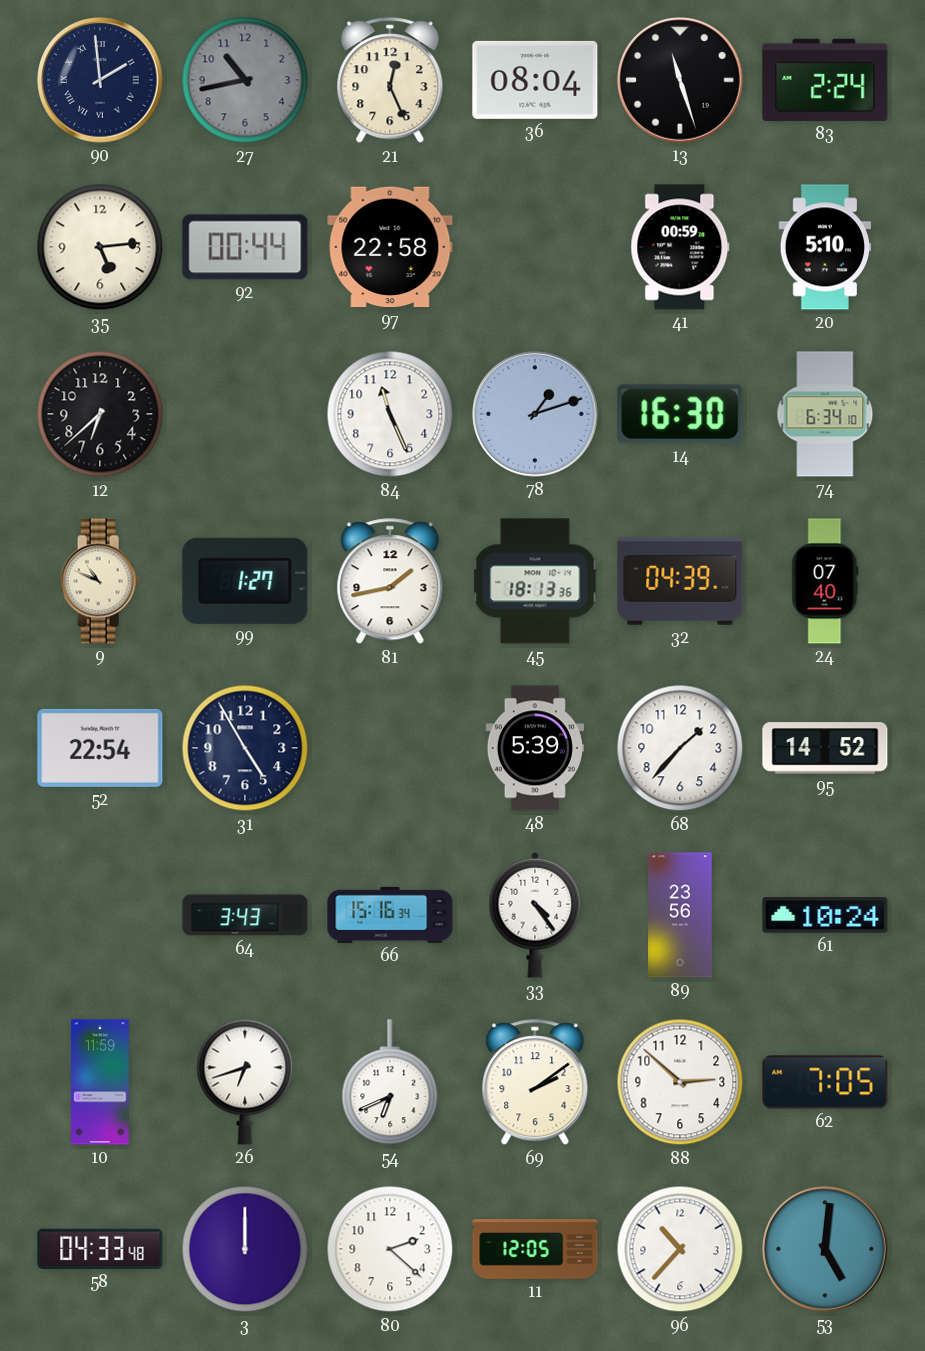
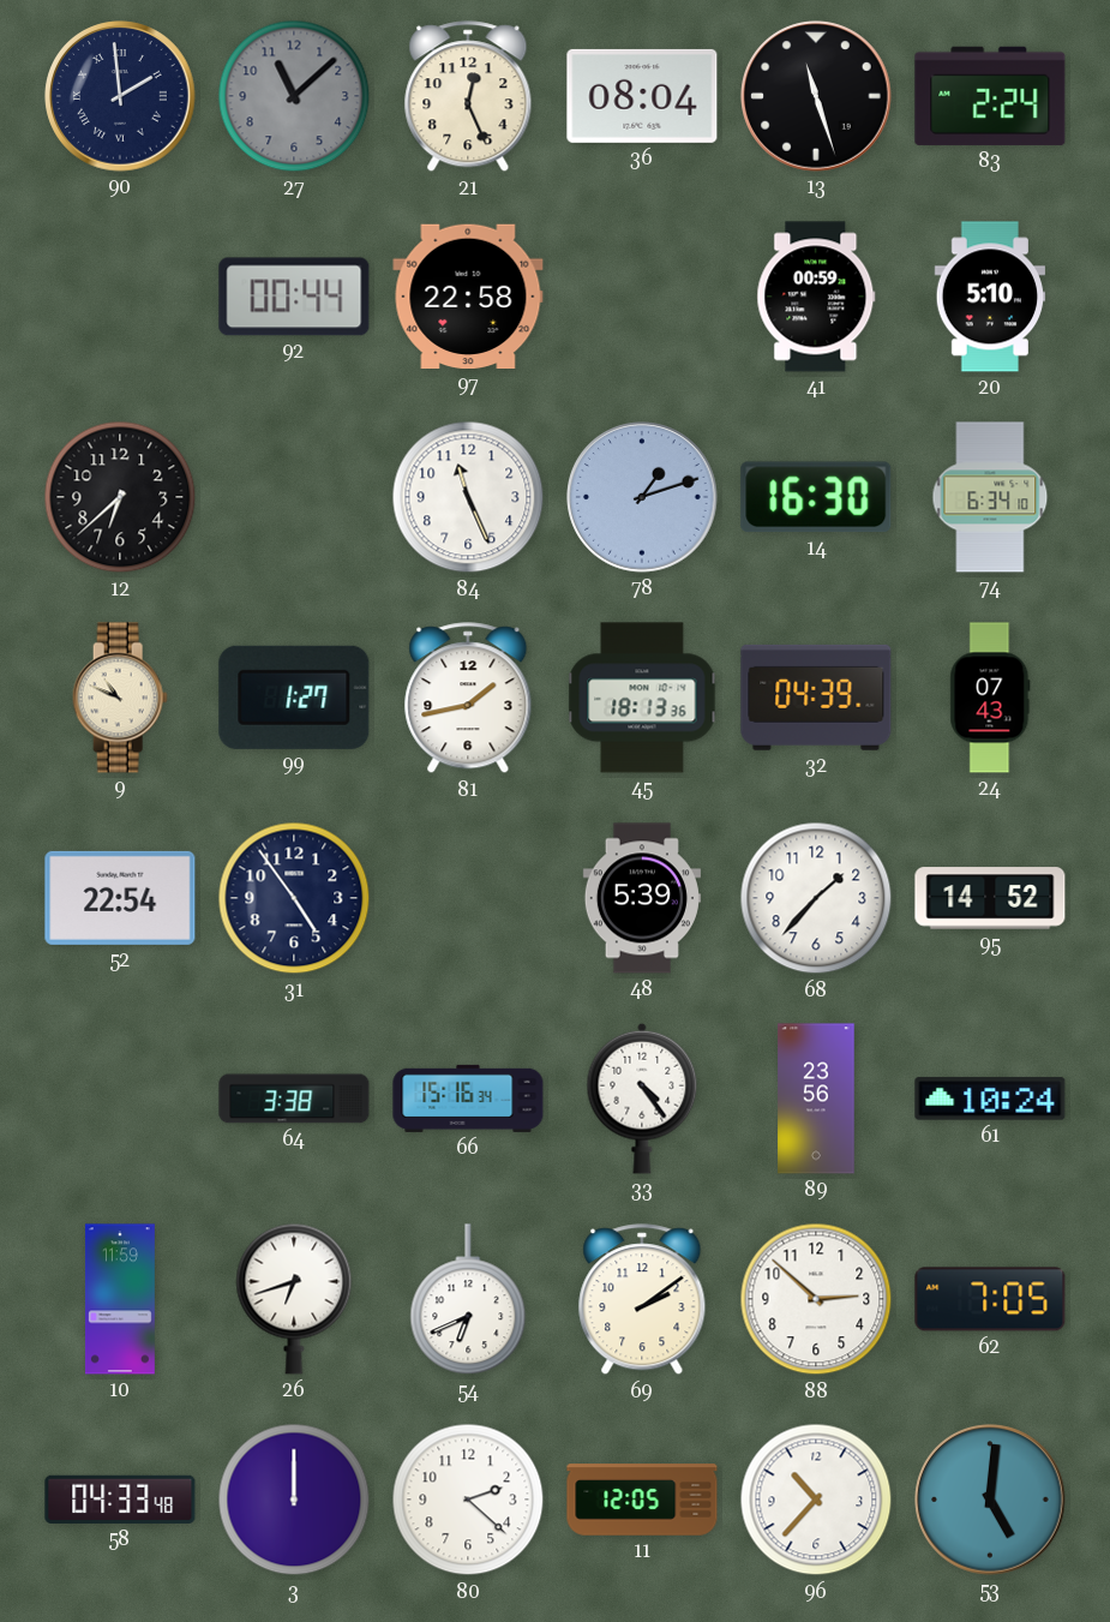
27: 10:43 -> 11:08 (294, 96)
35: 5:14 -> none (100, 247)
24: 07:40 -> 07:43 (990, 698)
31: 4:55 -> 4:54 (294, 898)
64: 3:43 -> 3:38 (294, 1099)
